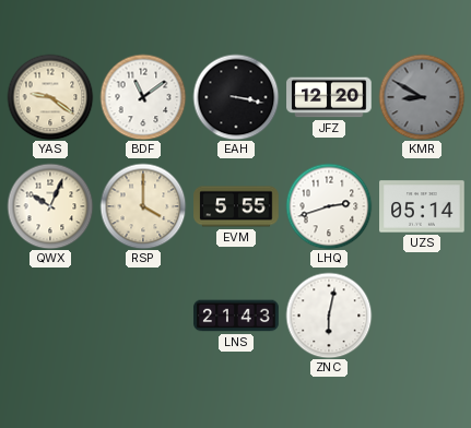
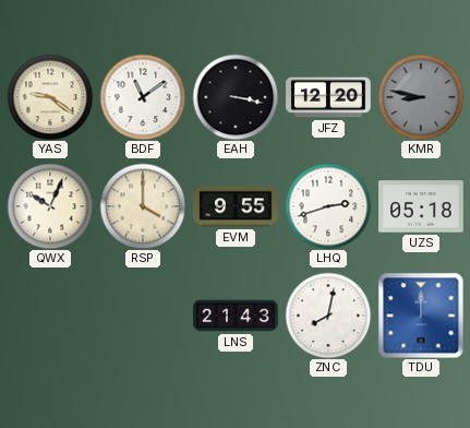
KMR: 8:50 -> 8:47 (421, 97)
EVM: 5:55 -> 9:55 (236, 206)
UZS: 05:14 -> 05:18 (421, 206)
ZNC: 6:02 -> 8:02 (328, 316)
TDU: none -> 12:00 (421, 316)
